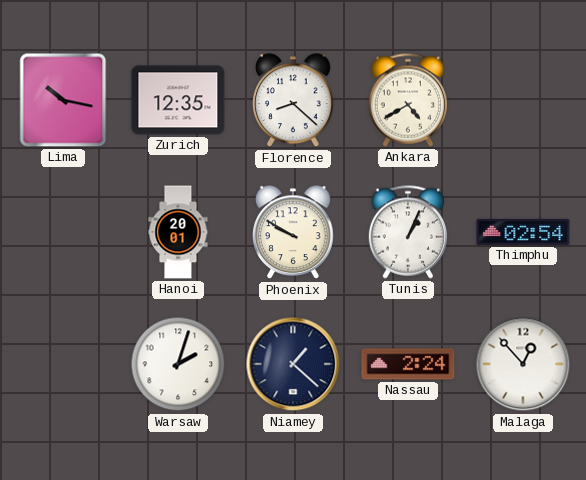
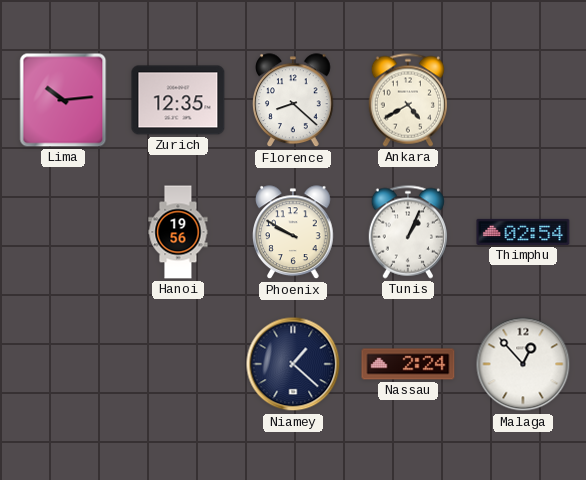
Lima: 10:17 -> 10:14 (63, 100)
Hanoi: 20:01 -> 19:56 (178, 232)
Warsaw: 2:03 -> none (178, 364)
